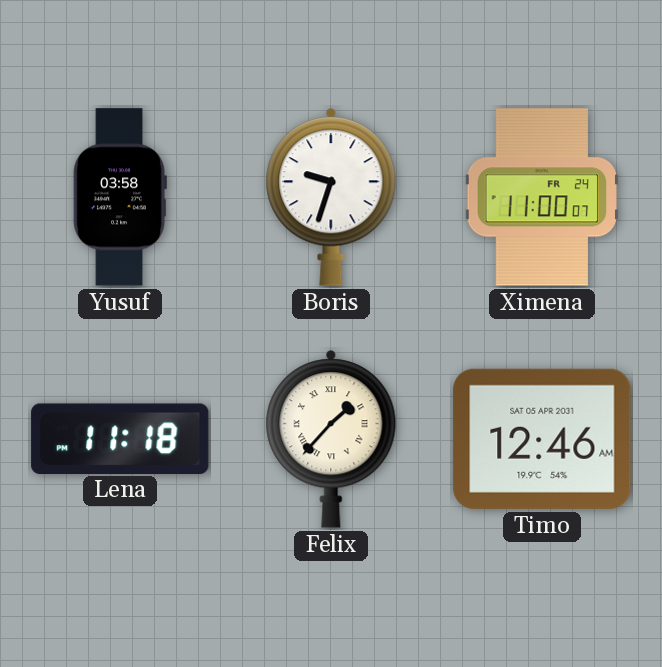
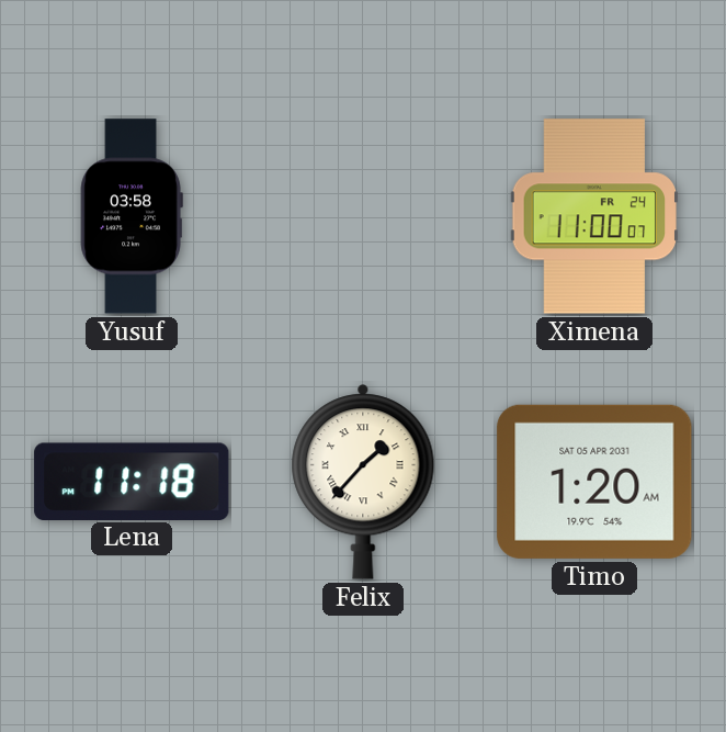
Boris: 9:33 -> none (331, 197)
Timo: 12:46 -> 1:20 (594, 482)
